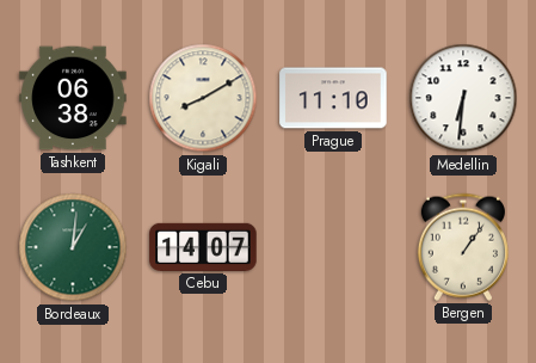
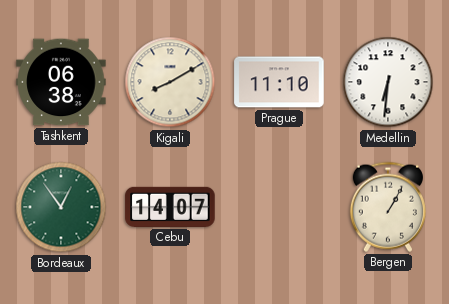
Bordeaux: 1:01 -> 12:54 (61, 207)
Bergen: 1:06 -> 1:05 (388, 207)
